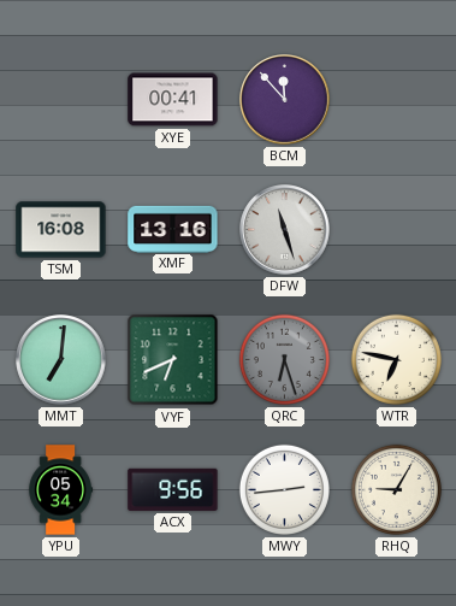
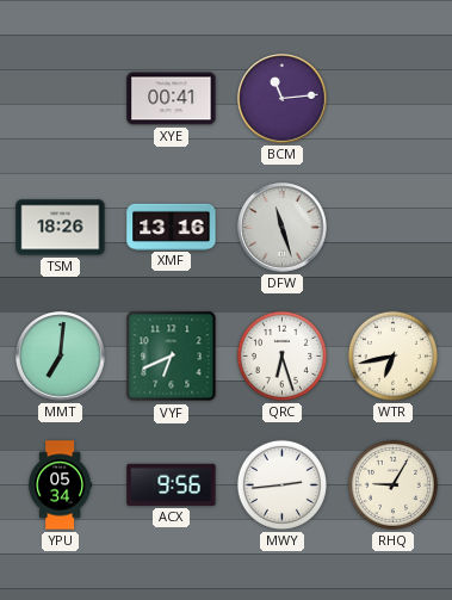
BCM: 11:53 -> 11:14 (283, 99)
TSM: 16:08 -> 18:26 (61, 228)
QRC dial: grey -> white (281, 355)
WTR: 6:47 -> 6:43 (392, 355)
